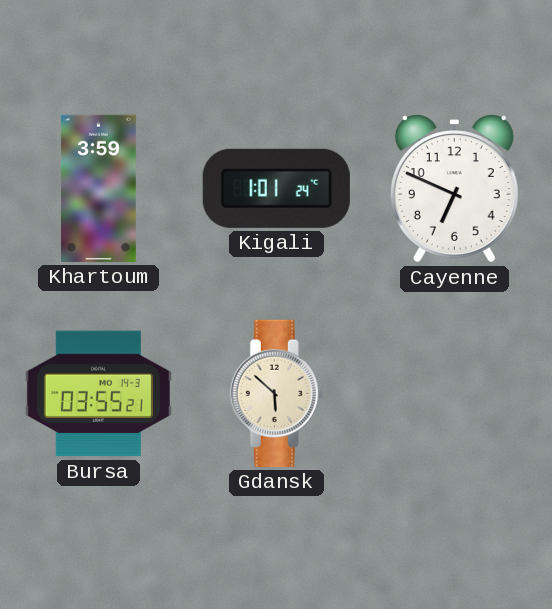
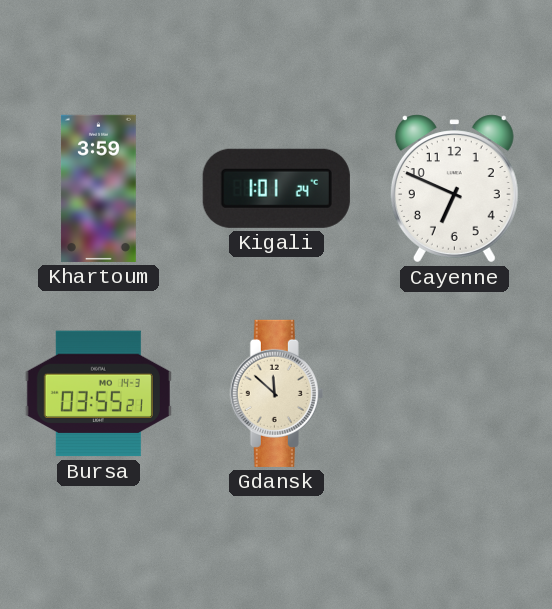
Gdansk: 5:52 -> 11:52 (276, 393)
